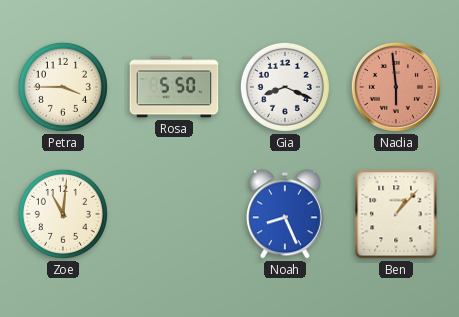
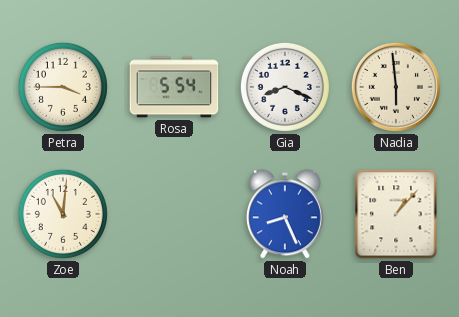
Rosa: 5:50 -> 5:54 (174, 87)
Nadia dial: salmon -> cream (396, 87)
